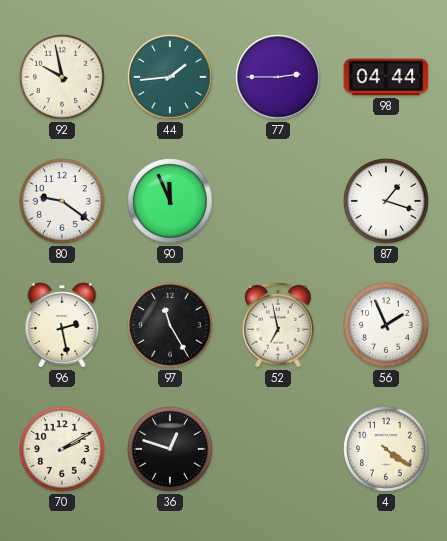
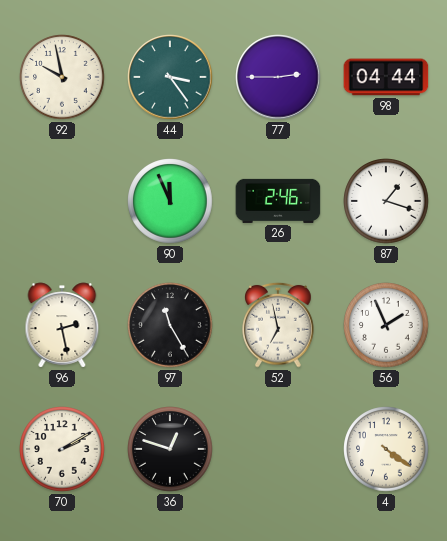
44: 1:44 -> 3:24 (170, 77)
80: 9:21 -> none (62, 201)
26: none -> 2:46 (278, 201)
